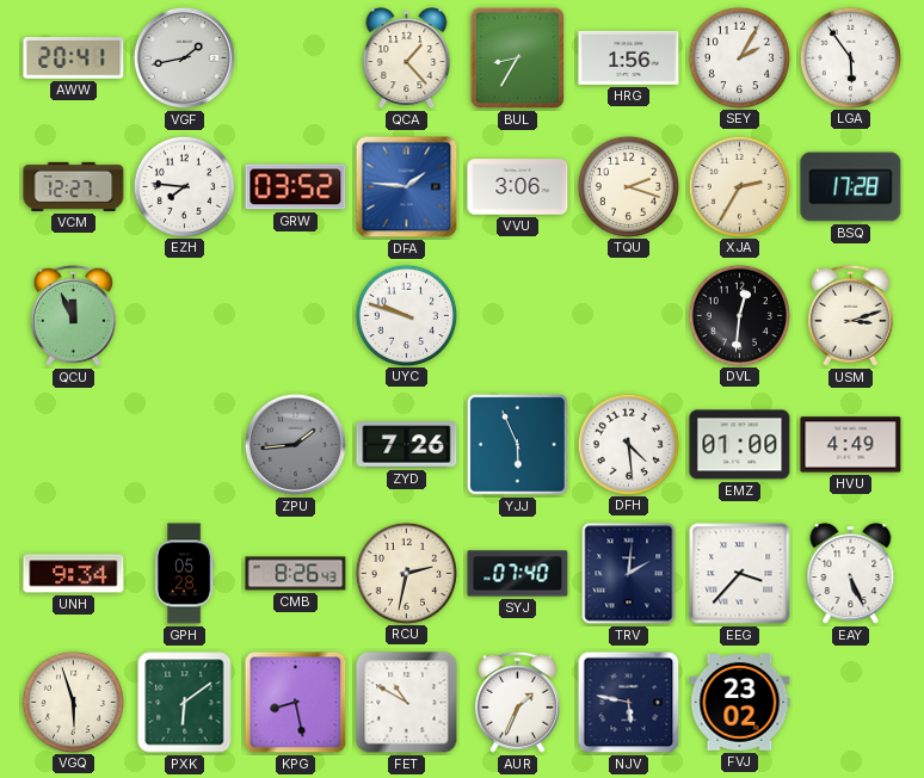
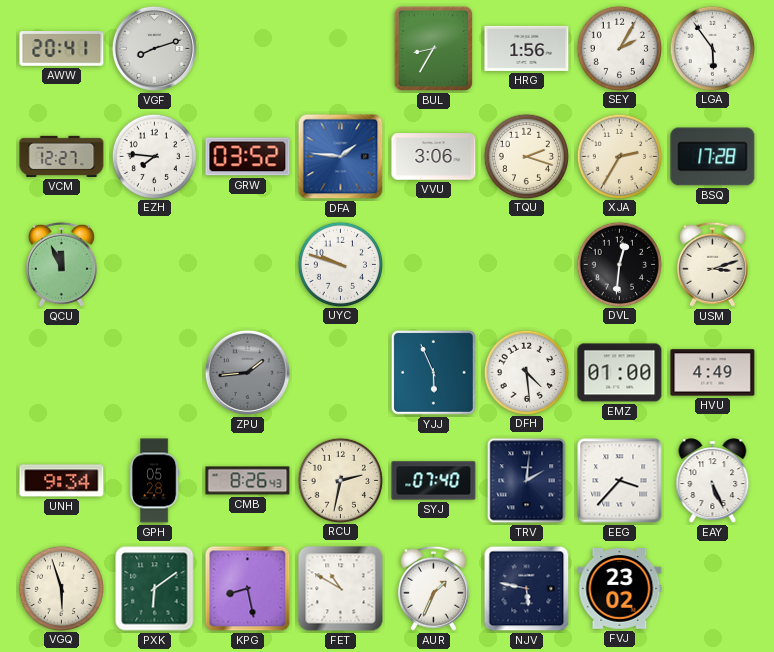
VGF: 1:43 -> 8:12 (154, 48)
QCA: 1:23 -> none (407, 58)
ZYD: 7:26 -> none (407, 445)
